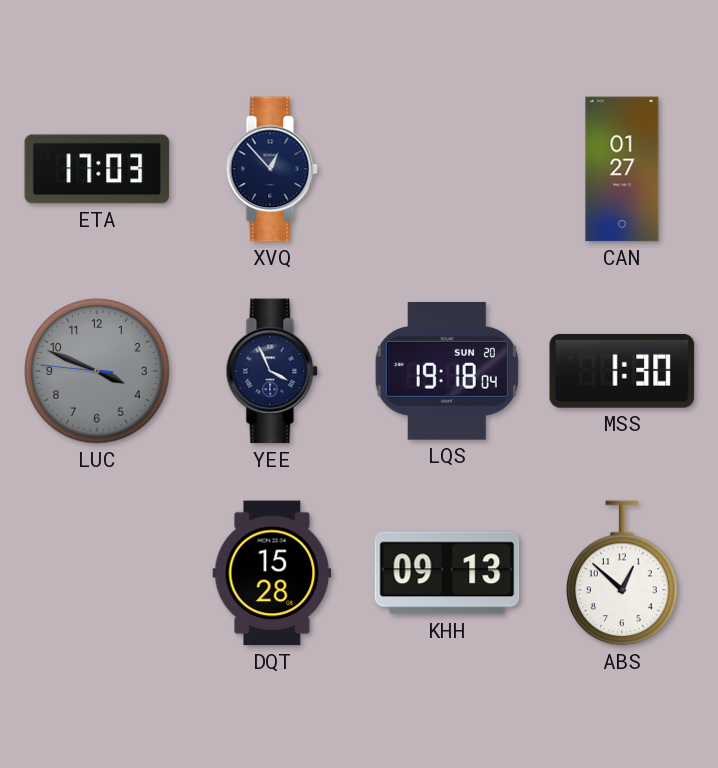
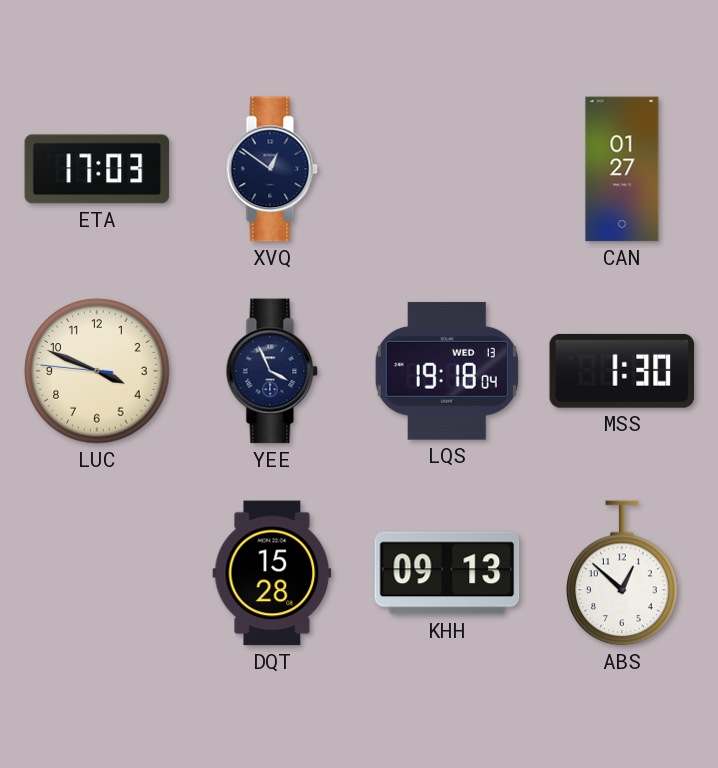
XVQ: 12:53 -> 12:51 (272, 169)
LUC dial: grey -> cream (97, 371)
LQS date: SUN 20 -> WED 13 (447, 371)
